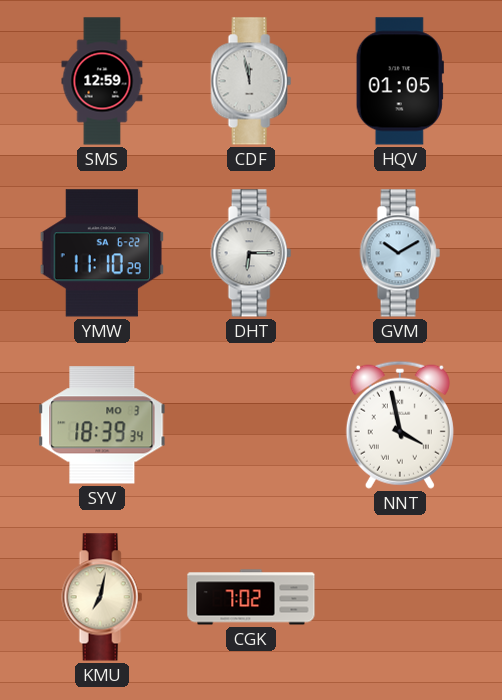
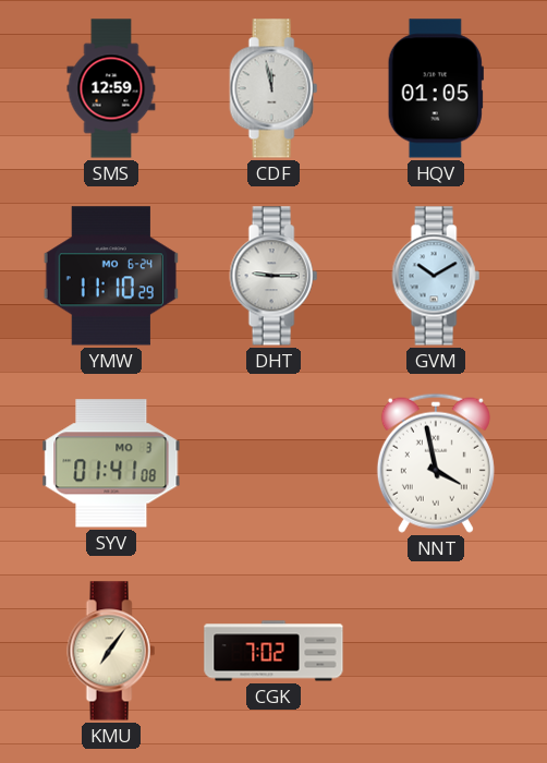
YMW date: SA 6-22 -> MO 6-24 (111, 276)
DHT: 6:15 -> 9:15 (273, 276)
SYV: 18:39 -> 01:41 (111, 463)
KMU: 7:02 -> 7:06 (111, 651)
